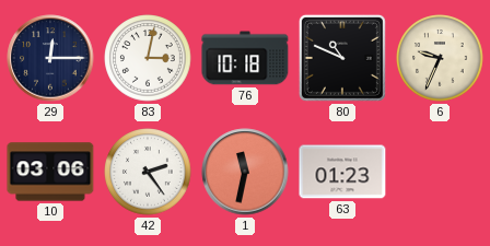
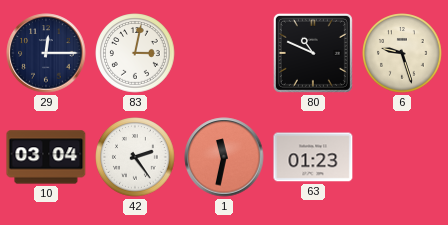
76: 10:18 -> none (245, 58)
6: 9:34 -> 9:27 (402, 53)
10: 03:06 -> 03:04 (46, 157)
